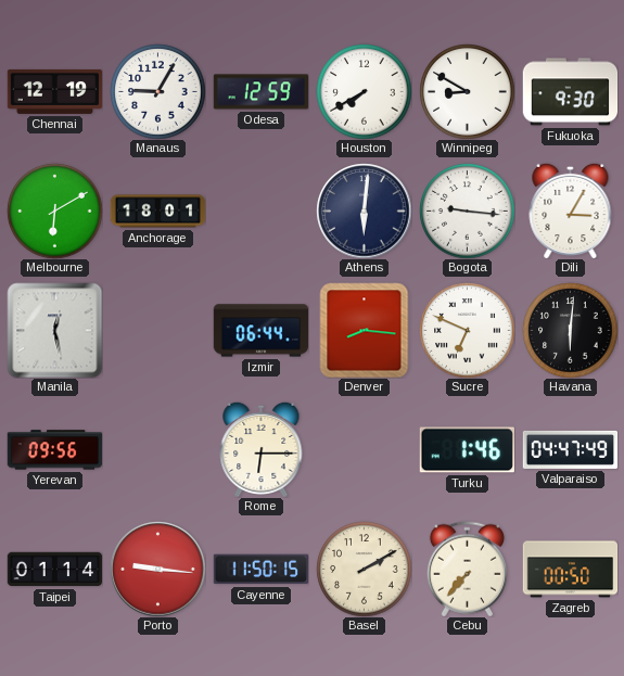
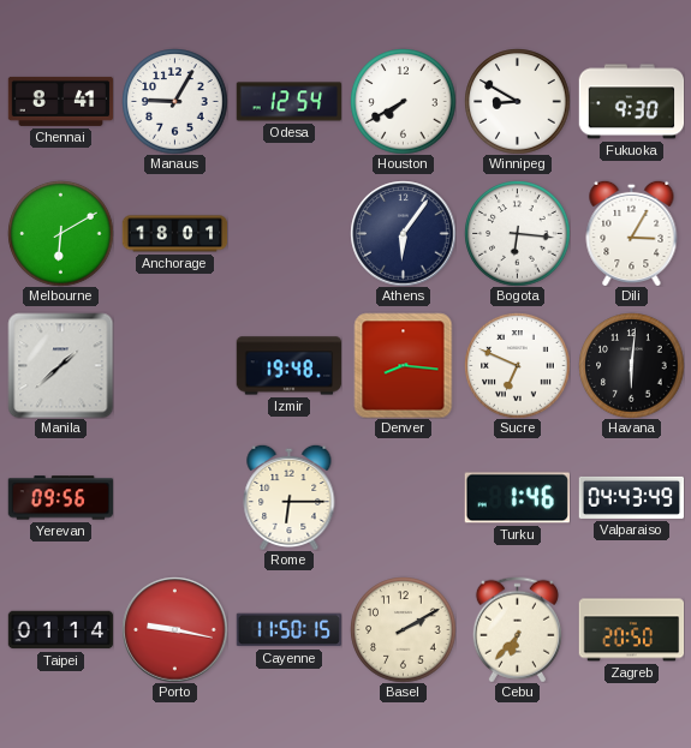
Chennai: 12:19 -> 8:41 (60, 101)
Odesa: 12:59 -> 12:54 (288, 102)
Athens: 6:01 -> 6:06 (403, 233)
Bogota: 9:16 -> 6:16 (517, 233)
Manila: 12:28 -> 1:38 (60, 365)
Izmir: 06:44 -> 19:48 (288, 366)
Valparaiso: 04:47 -> 04:43 (631, 497)
Porto: 9:16 -> 9:17 (174, 629)
Cebu: 7:37 -> 6:37 (517, 629)
Zagreb: 00:50 -> 20:50 (631, 630)
